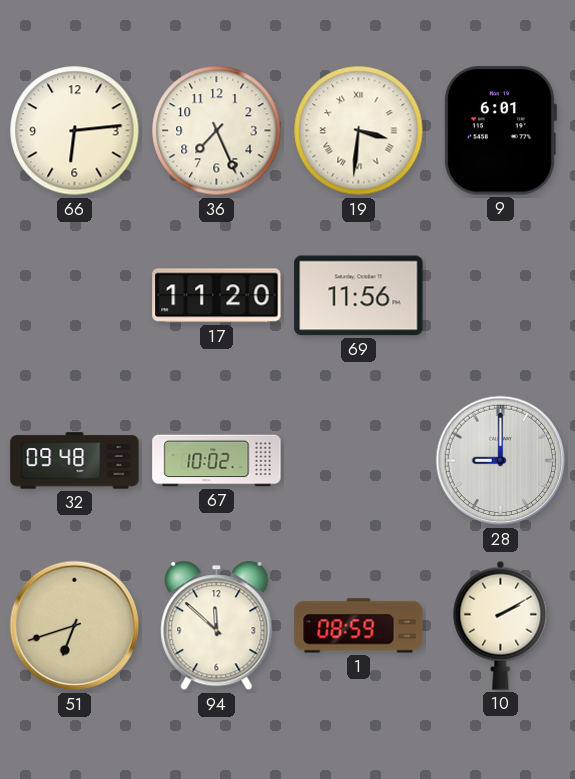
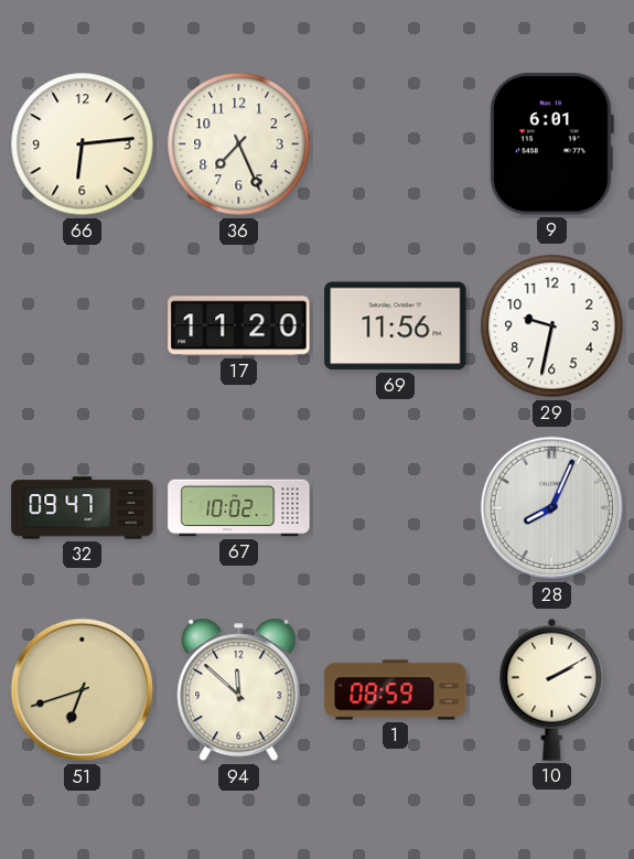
19: 3:31 -> none (359, 131)
29: none -> 9:32 (552, 326)
32: 09:48 -> 09:47 (83, 508)
28: 9:00 -> 8:04 (552, 508)
